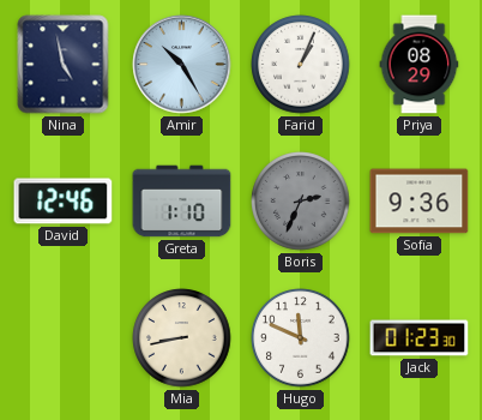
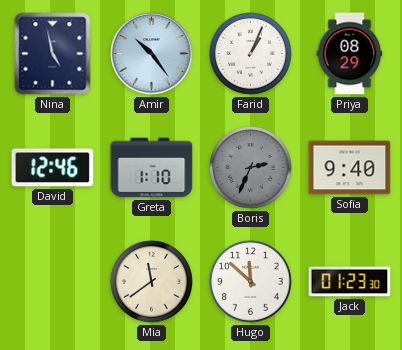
Amir: 10:25 -> 10:24 (152, 54)
Sofia: 9:36 -> 9:40 (350, 168)
Mia: 8:43 -> 11:39 (152, 282)
Hugo: 11:49 -> 11:52 (251, 282)
